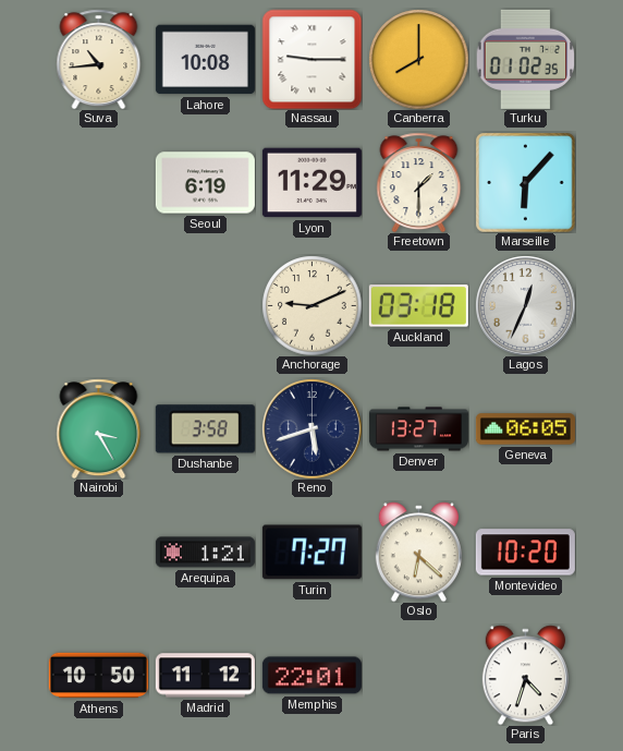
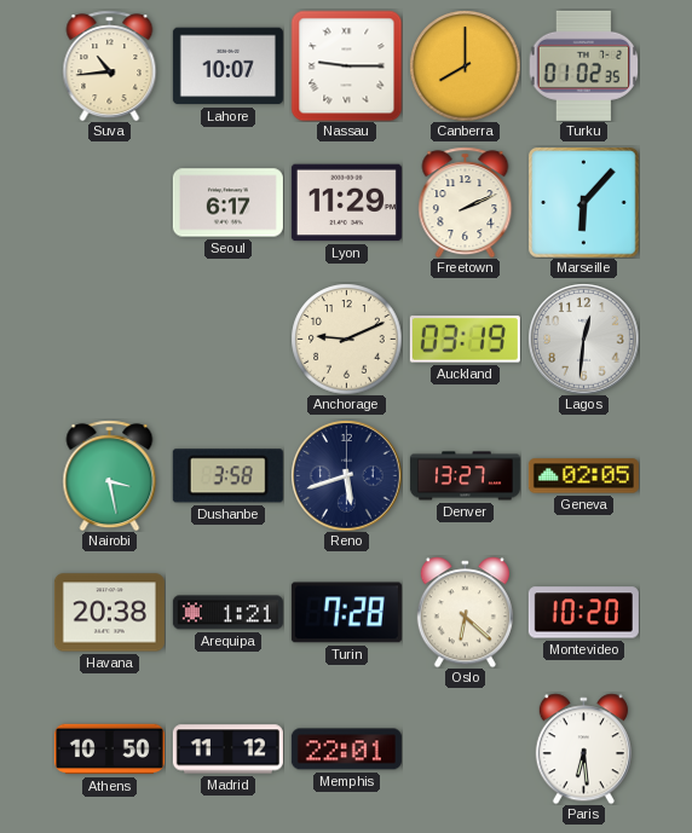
Lahore: 10:08 -> 10:07 (227, 66)
Seoul: 6:19 -> 6:17 (227, 203)
Freetown: 1:30 -> 2:11 (466, 202)
Auckland: 03:18 -> 03:19 (465, 340)
Lagos: 12:34 -> 12:31 (583, 339)
Nairobi: 3:25 -> 3:28 (110, 475)
Geneva: 06:05 -> 02:05 (583, 476)
Havana: none -> 20:38 (109, 613)
Turin: 7:27 -> 7:28 (346, 613)
Paris: 4:33 -> 6:29 (583, 748)
